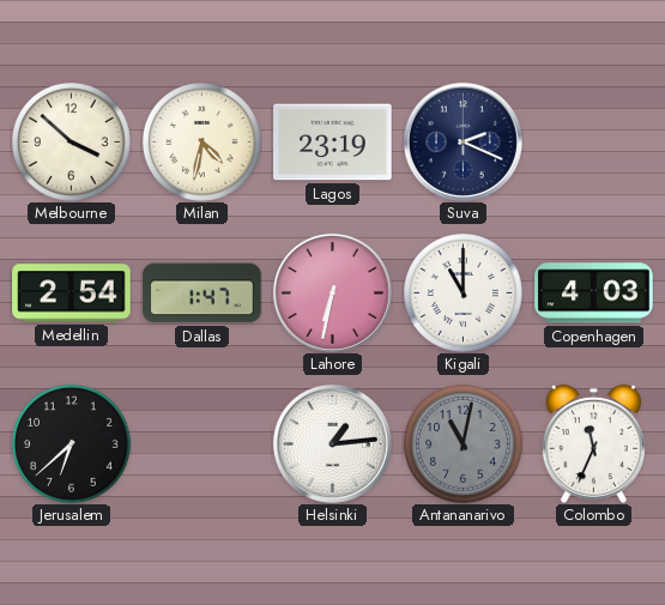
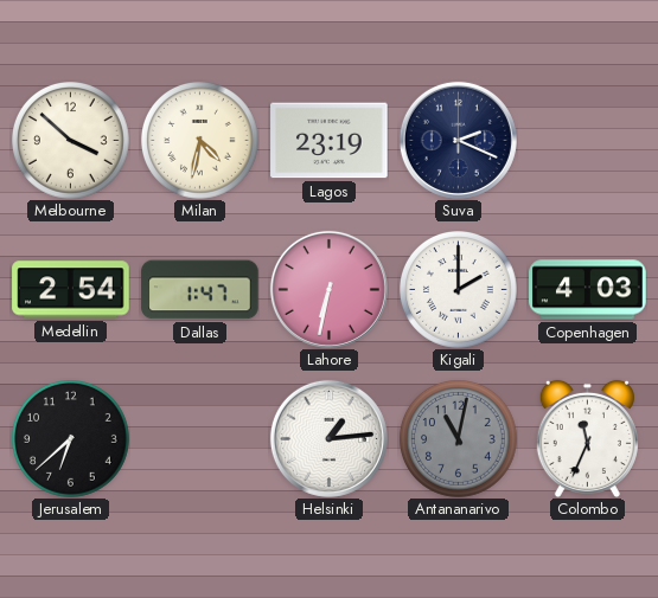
Kigali: 11:00 -> 2:00 (459, 290)
